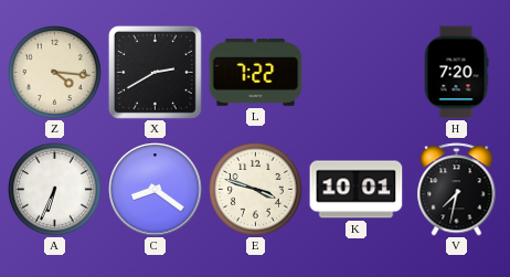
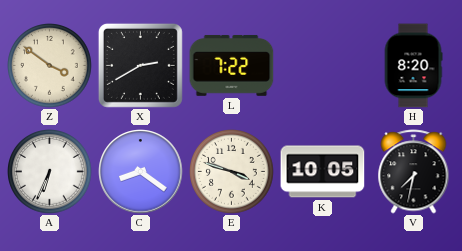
Z: 4:16 -> 3:51 (50, 66)
H: 7:20 -> 8:20 (413, 66)
K: 10:01 -> 10:05 (323, 172)
